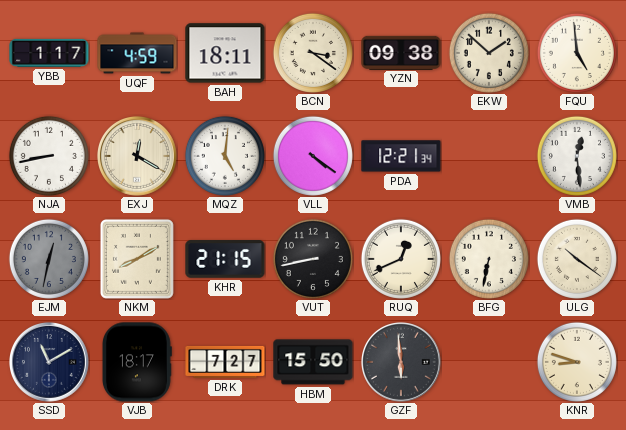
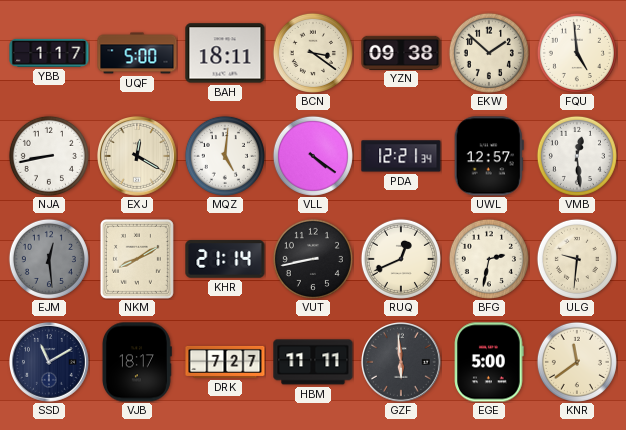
UQF: 4:59 -> 5:00 (137, 53)
UWL: none -> 12:57 (489, 156)
EJM: 12:32 -> 12:29 (49, 259)
KHR: 21:15 -> 21:14 (225, 259)
BFG: 6:32 -> 2:32 (489, 259)
ULG: 10:21 -> 9:31 (577, 259)
HBM: 15:50 -> 11:11 (313, 362)
EGE: none -> 5:00 (489, 362)
KNR: 8:48 -> 11:39 (577, 362)
